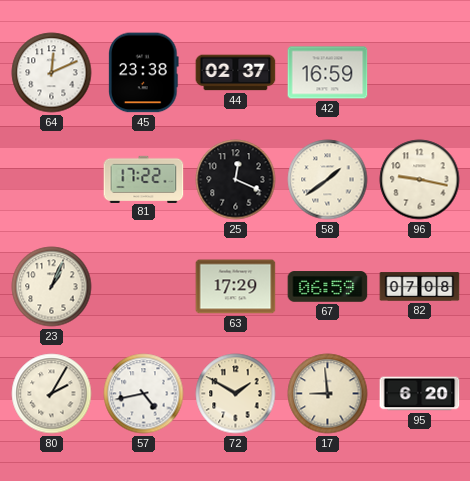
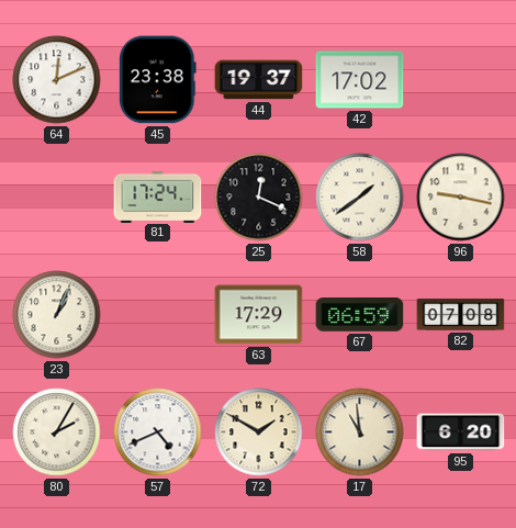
44: 02:37 -> 19:37 (259, 80)
42: 16:59 -> 17:02 (360, 80)
81: 17:22 -> 17:24 (158, 196)
57: 4:43 -> 4:41 (158, 432)
17: 8:59 -> 10:59 (360, 432)
